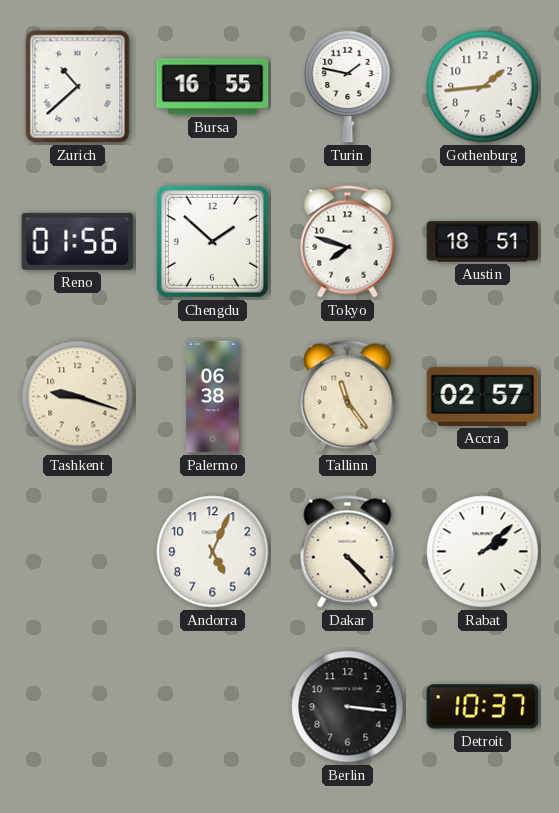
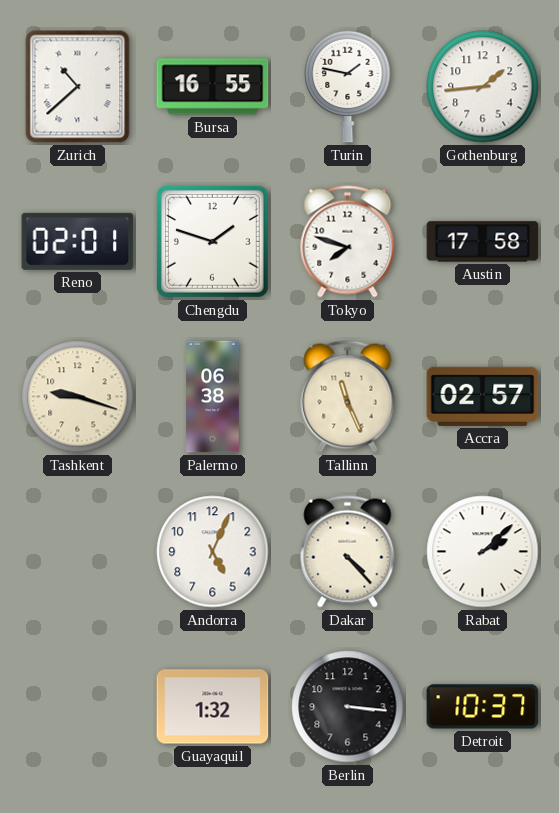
Reno: 01:56 -> 02:01 (78, 241)
Chengdu: 1:52 -> 1:48 (212, 241)
Austin: 18:51 -> 17:58 (483, 242)
Tallinn: 11:24 -> 11:26 (348, 397)
Guayaquil: none -> 1:32 (213, 707)
